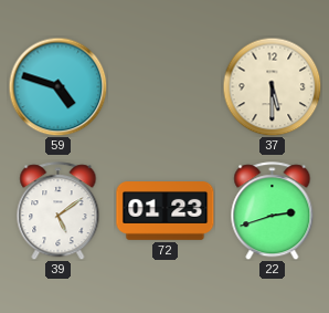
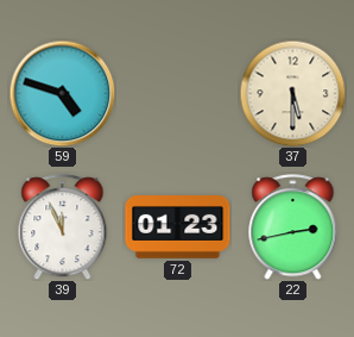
39: 5:09 -> 11:56 (63, 227)
22: 2:42 -> 2:43 (293, 227)
